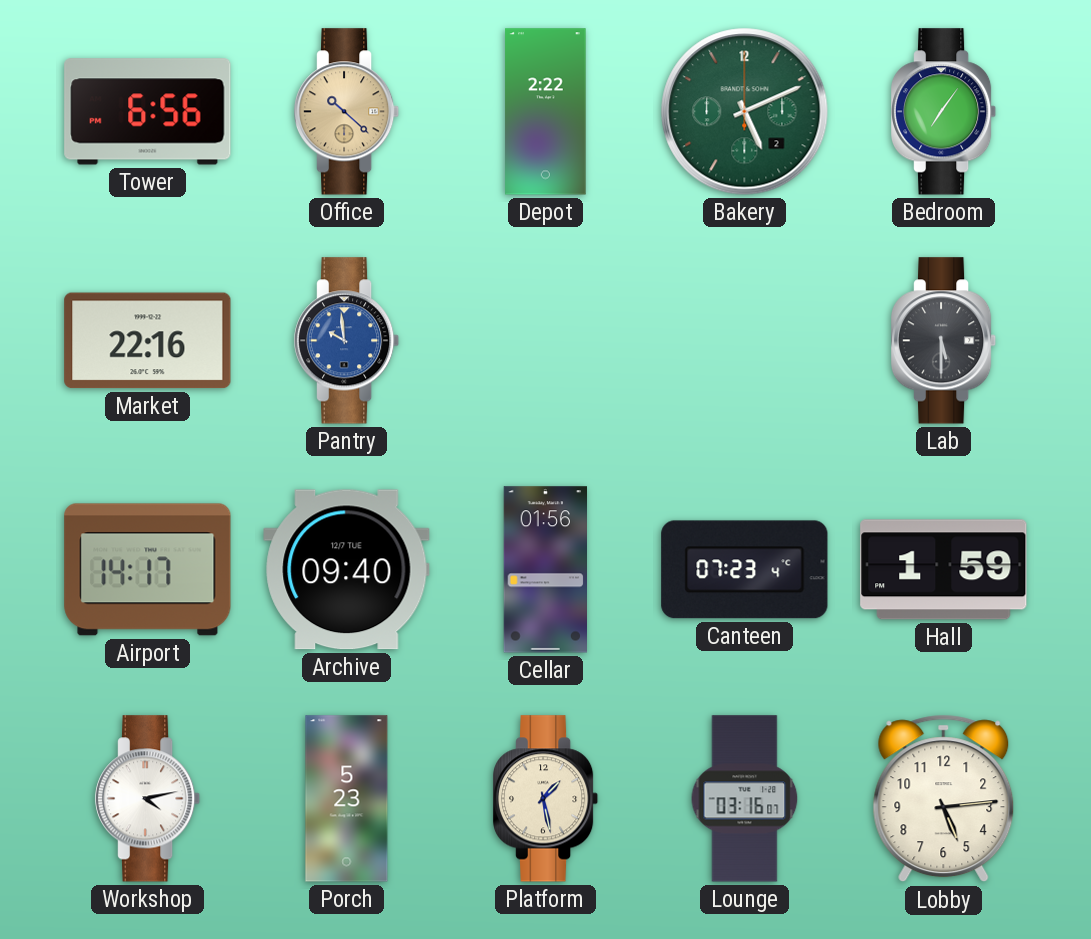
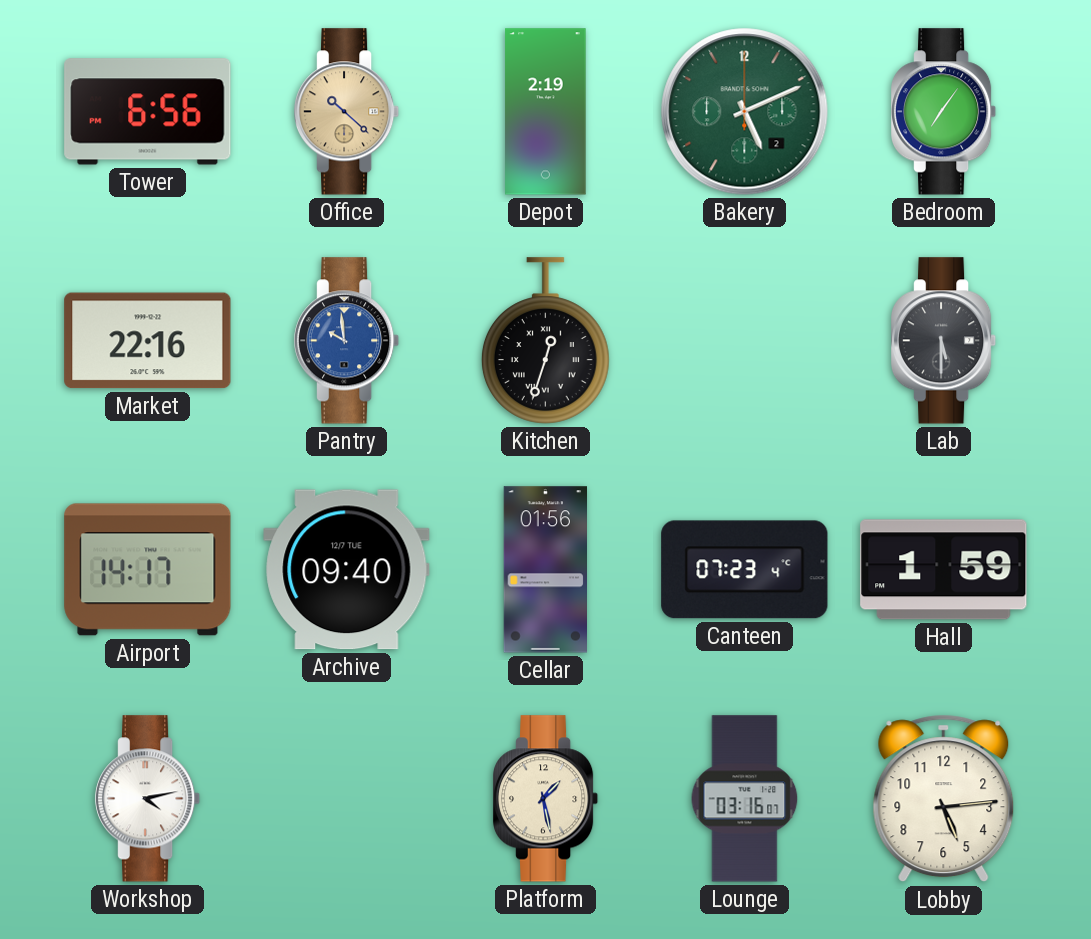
Depot: 2:22 -> 2:19 (546, 112)
Kitchen: none -> 12:33 (545, 341)
Porch: 5:23 -> none (347, 799)
